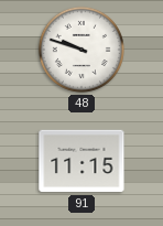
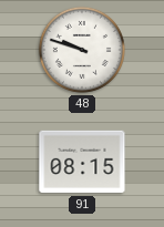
91: 11:15 -> 08:15 (82, 162)
